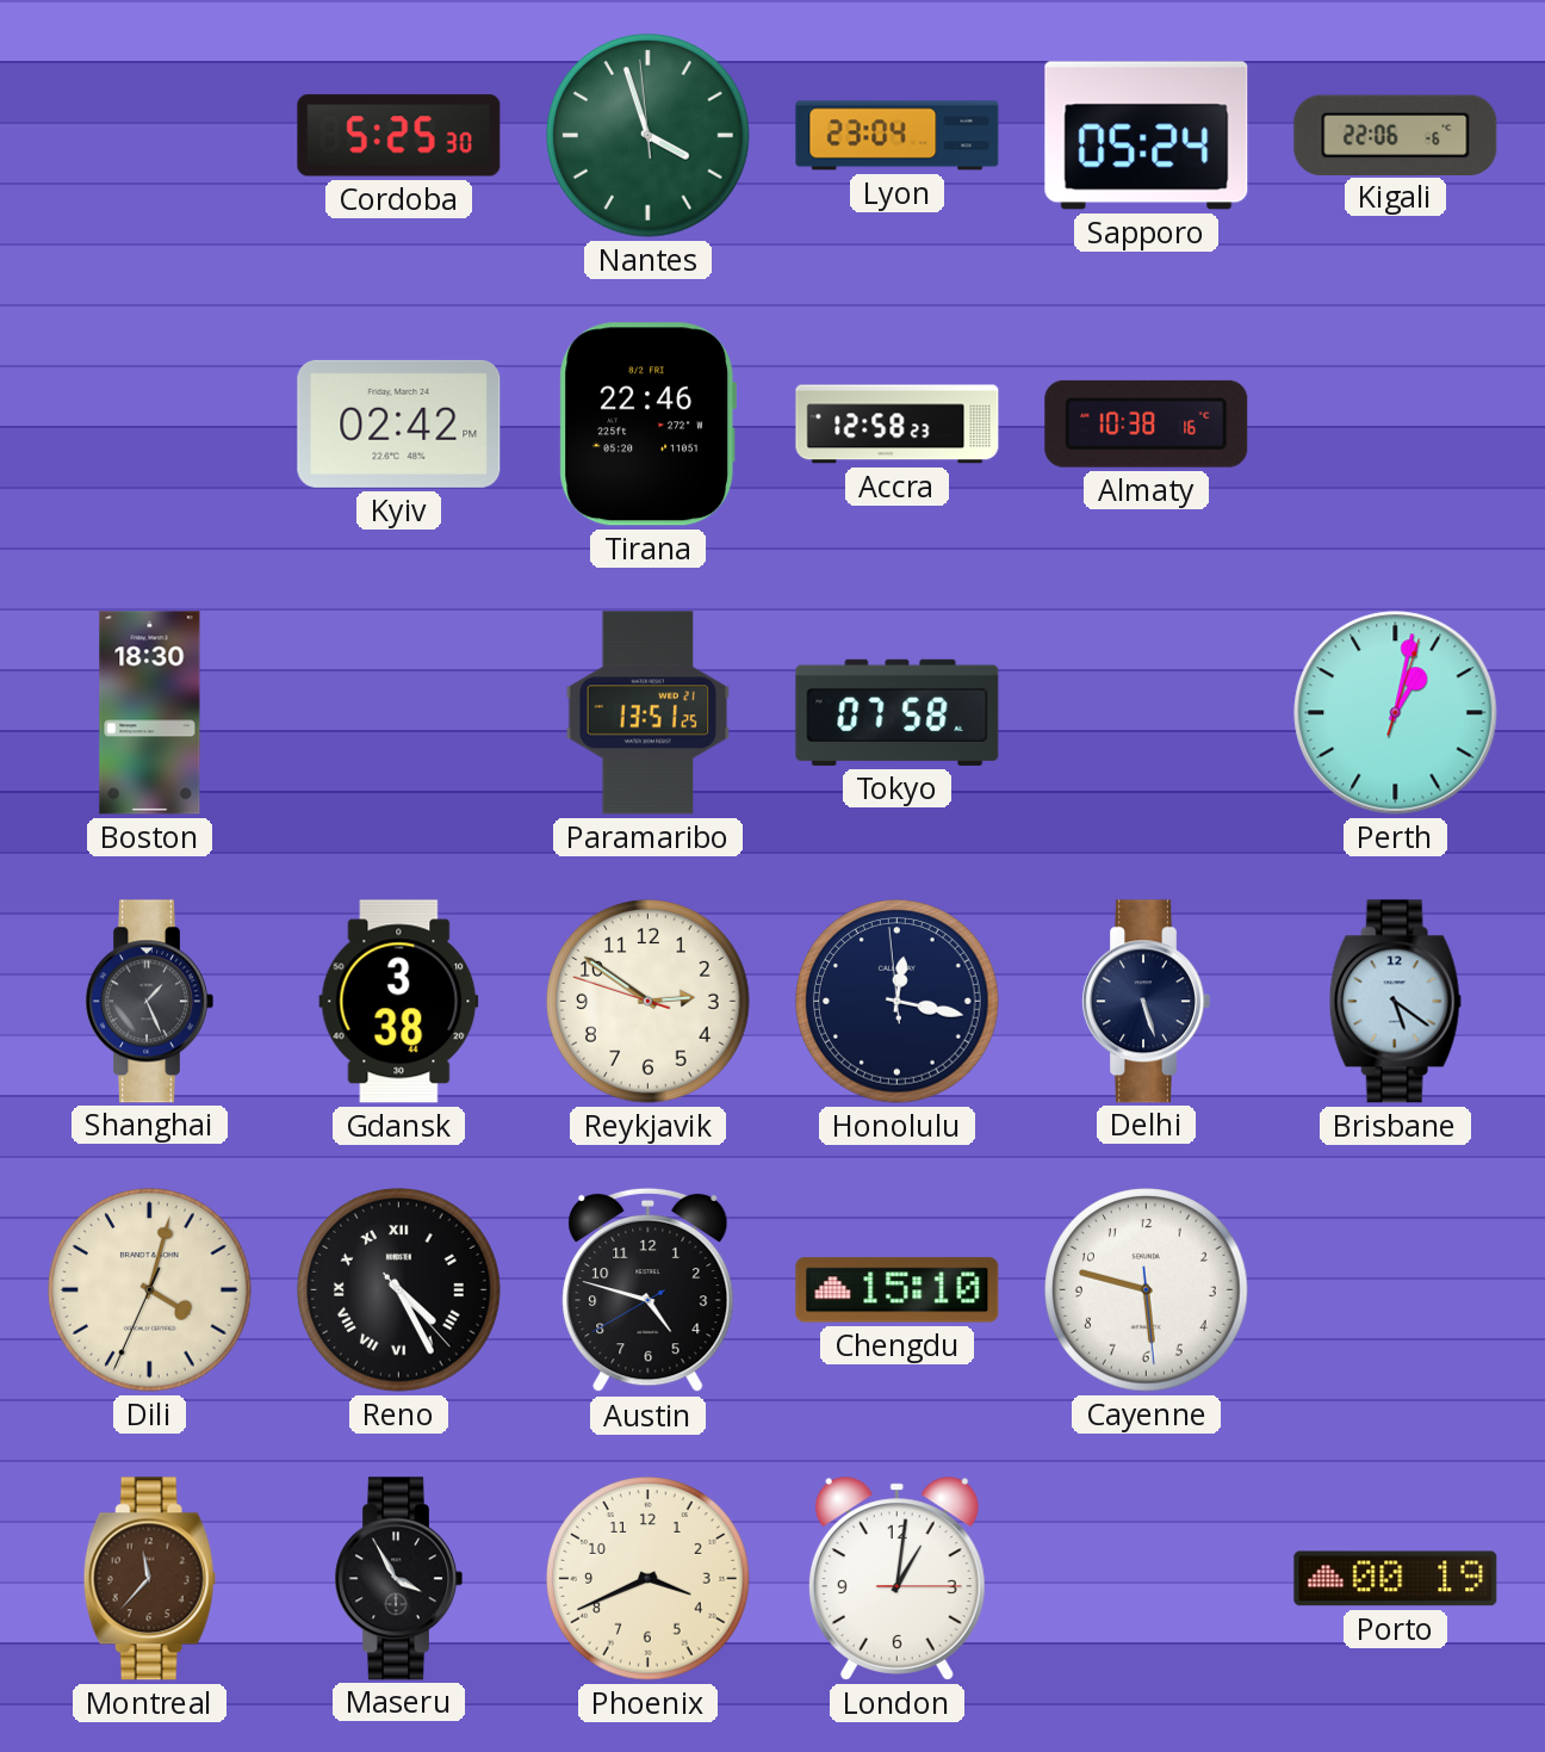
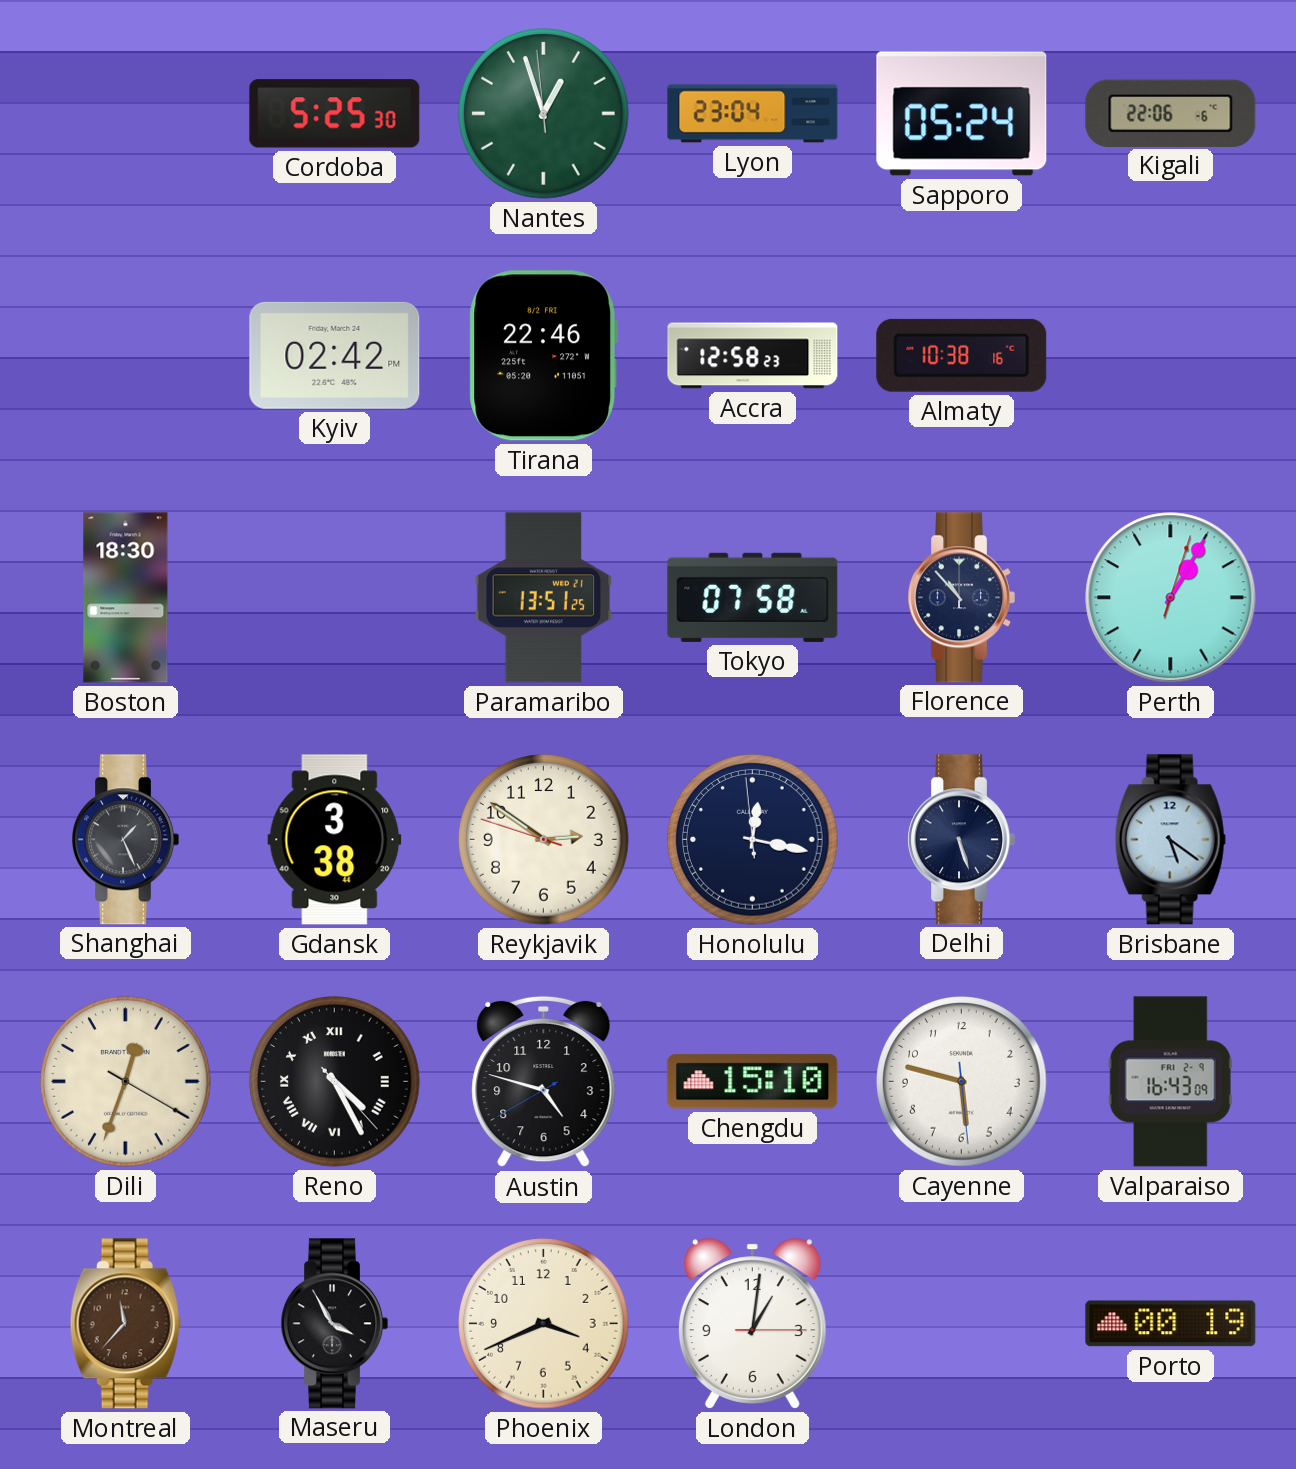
Nantes: 3:56 -> 12:56 (544, 114)
Florence: none -> 10:53 (961, 598)
Perth: 1:02 -> 1:05 (1171, 598)
Dili: 4:02 -> 12:33 (126, 1082)
Valparaiso: none -> 16:43 (1170, 1082)
